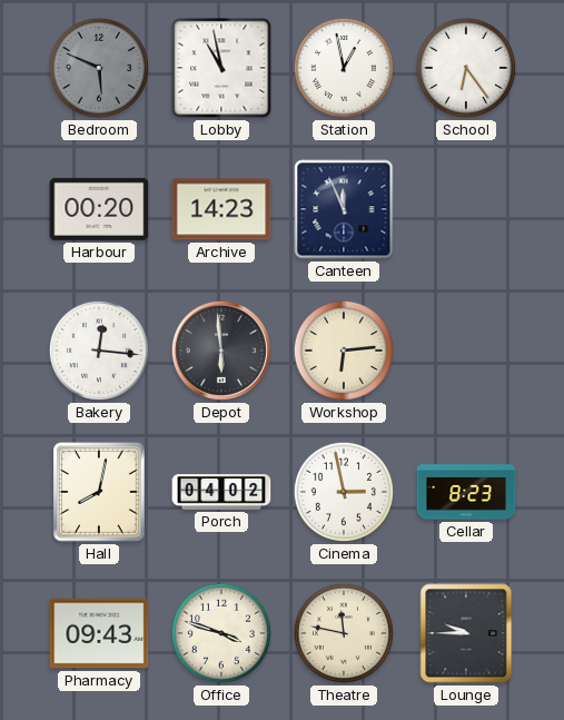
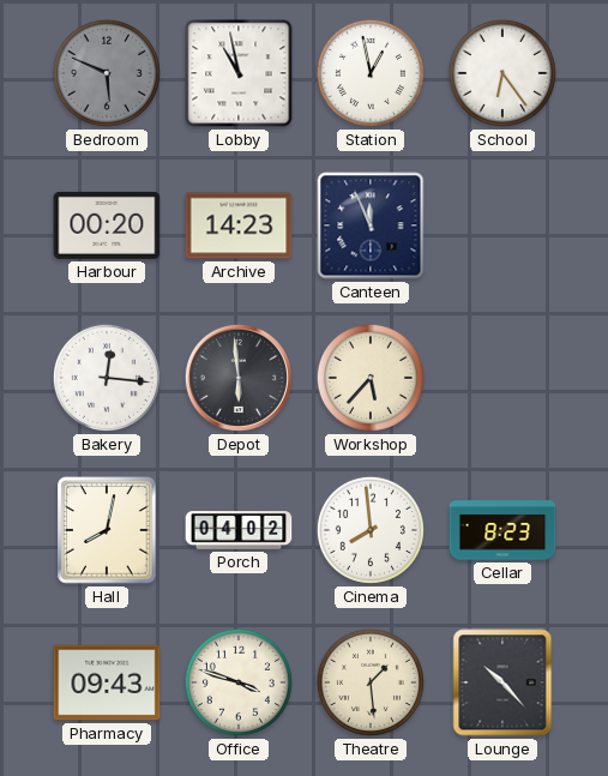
Workshop: 6:14 -> 5:37 (371, 378)
Cinema: 2:58 -> 7:59 (371, 530)
Theatre: 11:47 -> 1:29 (371, 682)
Lounge: 9:45 -> 10:23 (502, 682)
